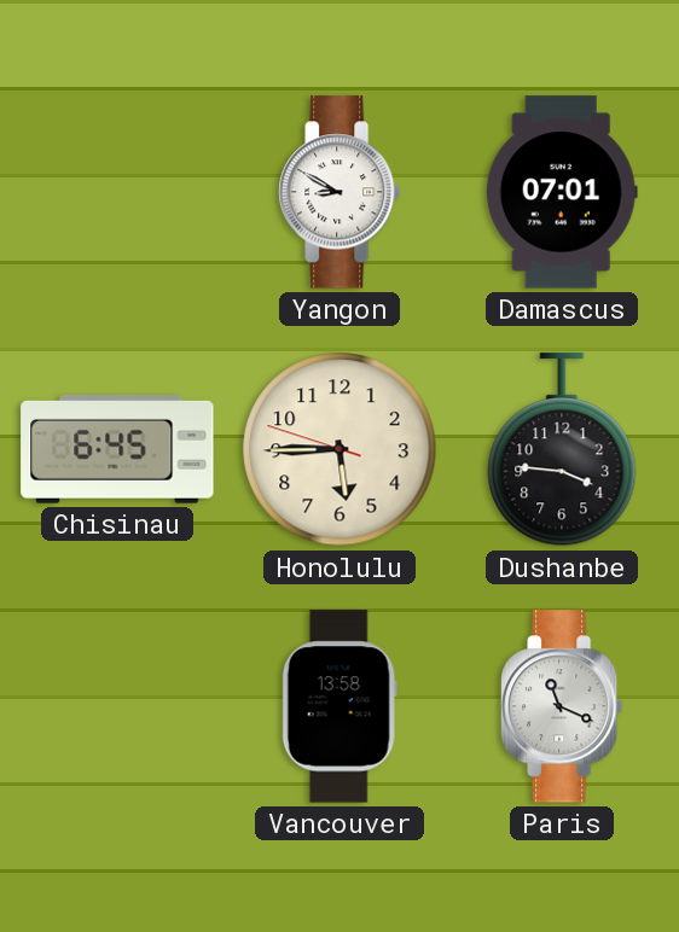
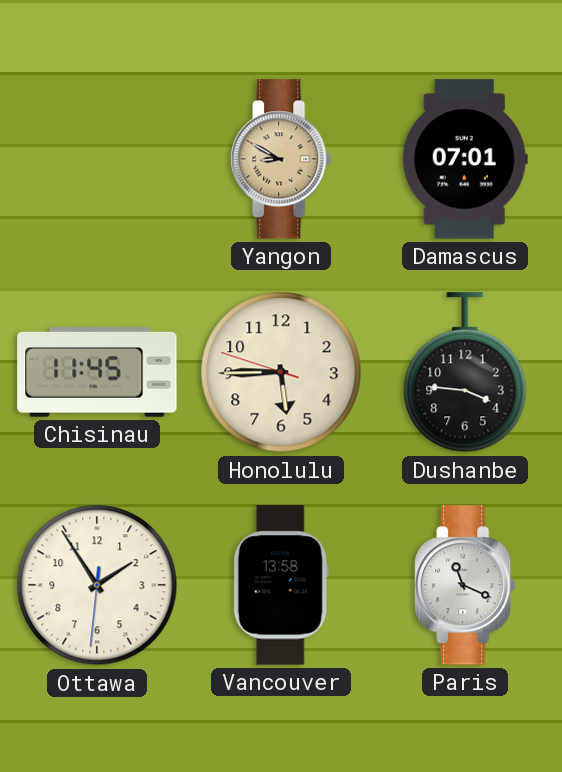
Yangon dial: white -> champagne (281, 159)
Chisinau: 6:45 -> 11:45 (97, 372)
Ottawa: none -> 1:54 (97, 585)
